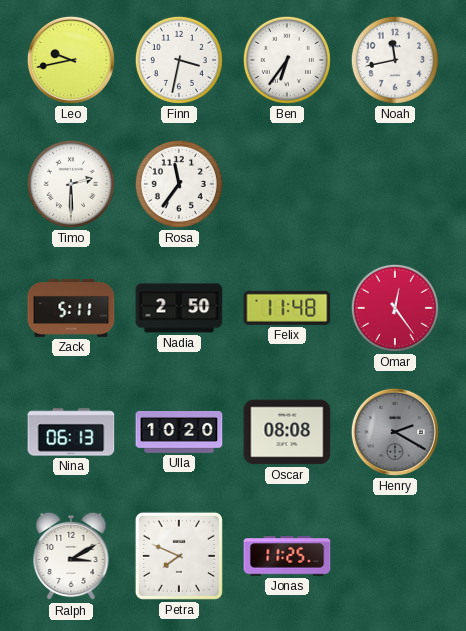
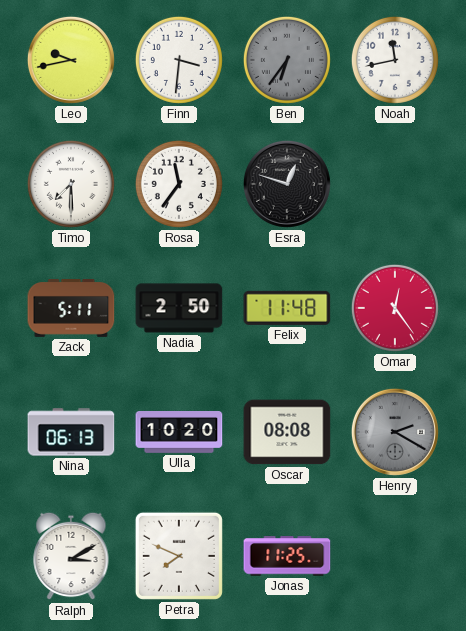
Finn: 3:32 -> 3:31 (179, 60)
Ben dial: white -> grey (287, 60)
Timo: 2:30 -> 7:30 (71, 184)
Esra: none -> 12:48 (287, 184)
